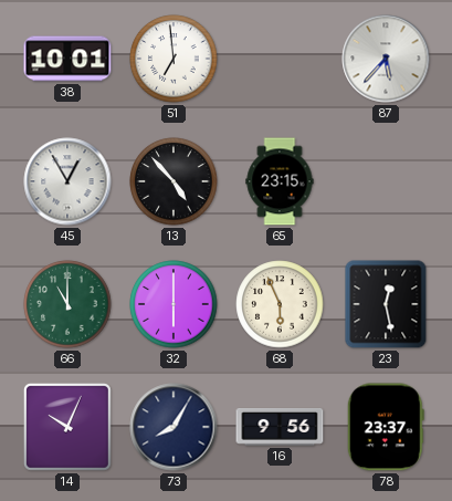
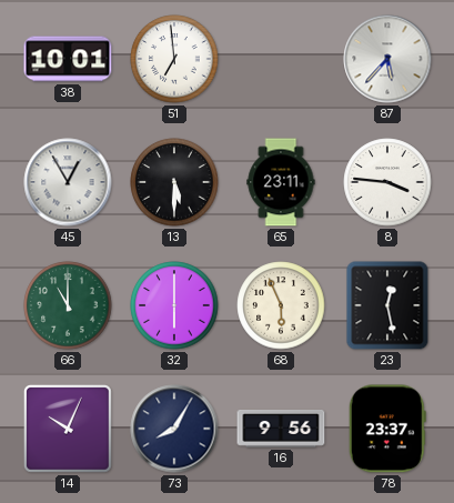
13: 4:53 -> 5:30 (174, 182)
65: 23:15 -> 23:11 (281, 182)
8: none -> 3:46 (387, 182)
